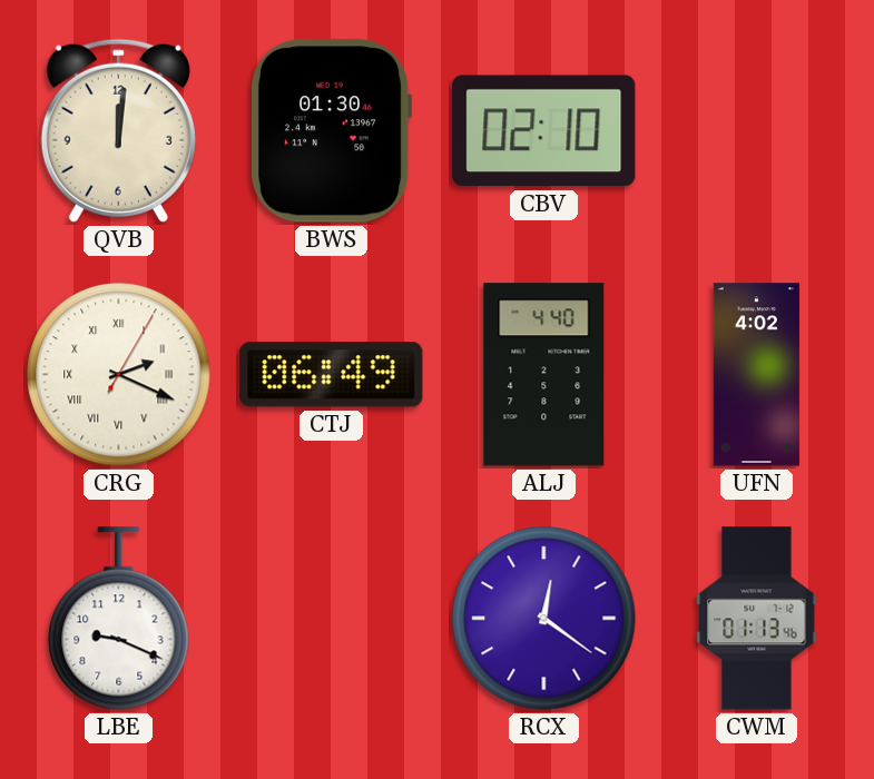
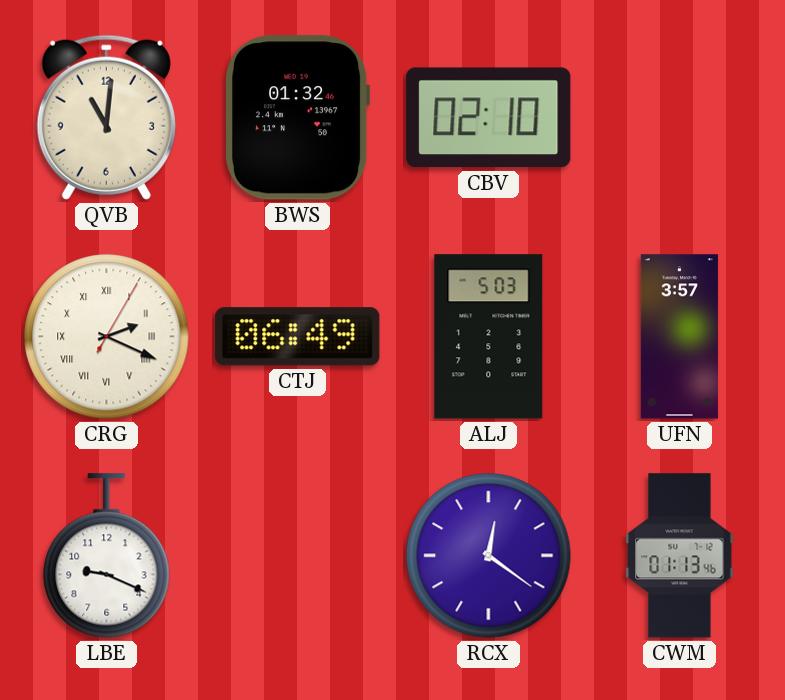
QVB: 12:01 -> 11:01 (106, 117)
BWS: 01:30 -> 01:32 (298, 118)
ALJ: 4:40 -> 5:03 (489, 337)
UFN: 4:02 -> 3:57 (679, 337)
